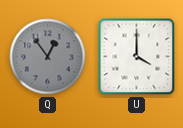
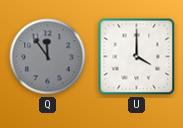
Q: 12:54 -> 11:54 (48, 57)
